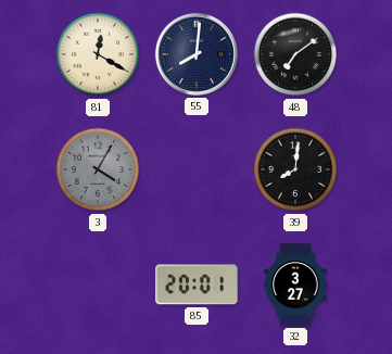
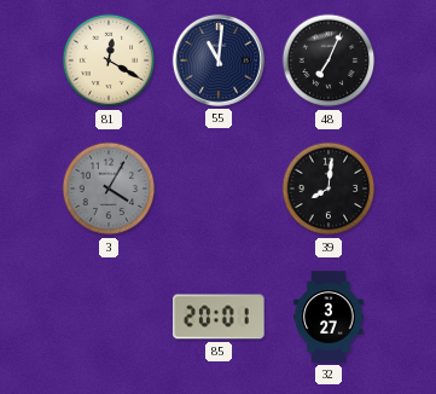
55: 8:01 -> 11:01 (219, 60)
48: 7:09 -> 7:04 (329, 60)
